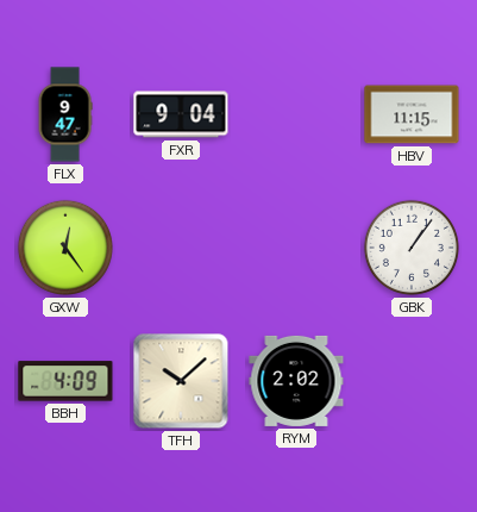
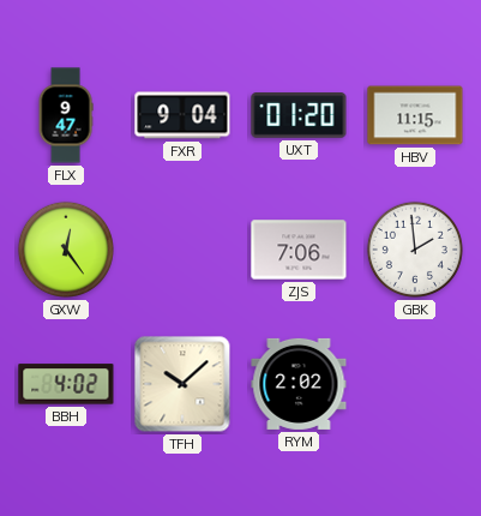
UXT: none -> 01:20 (299, 116)
ZJS: none -> 7:06 (299, 250)
GBK: 1:06 -> 1:59 (415, 250)
BBH: 4:09 -> 4:02 (66, 384)
